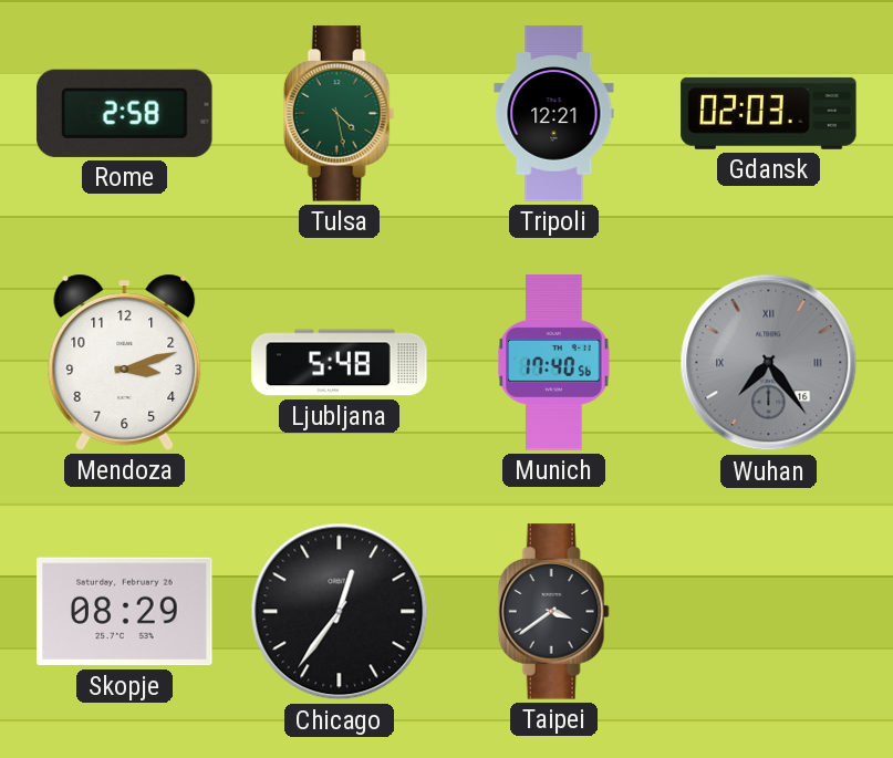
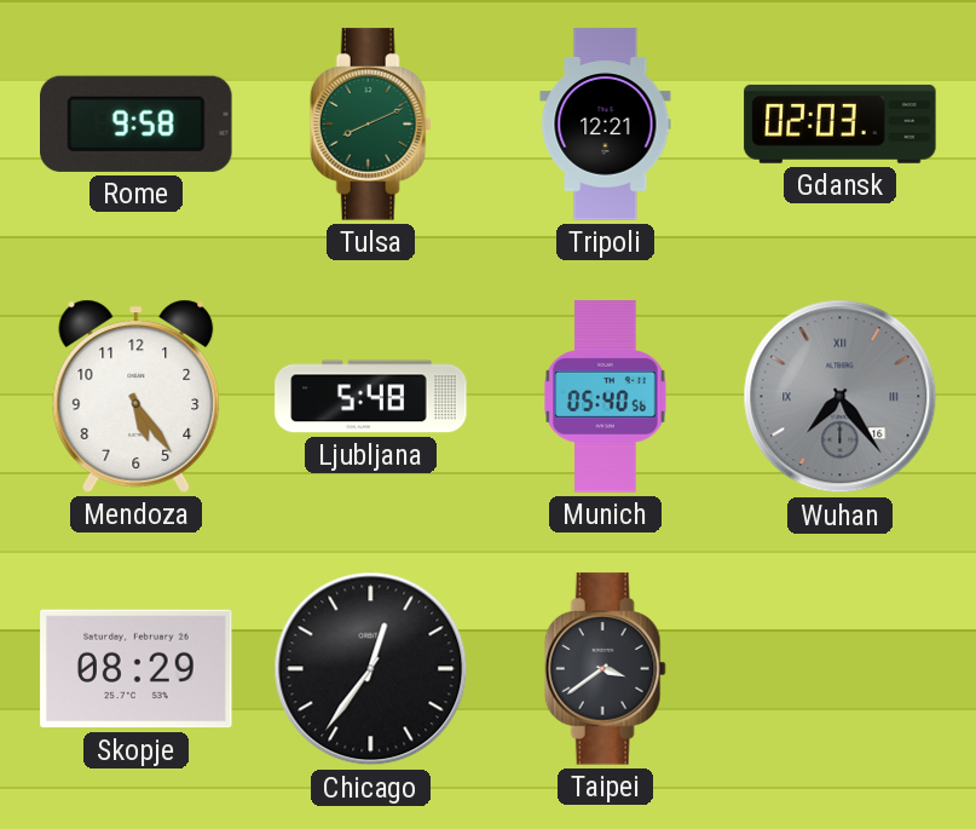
Rome: 2:58 -> 9:58 (137, 123)
Tulsa: 4:28 -> 8:11 (370, 125)
Mendoza: 3:12 -> 5:24 (137, 396)
Munich: 17:40 -> 05:40 (606, 397)
